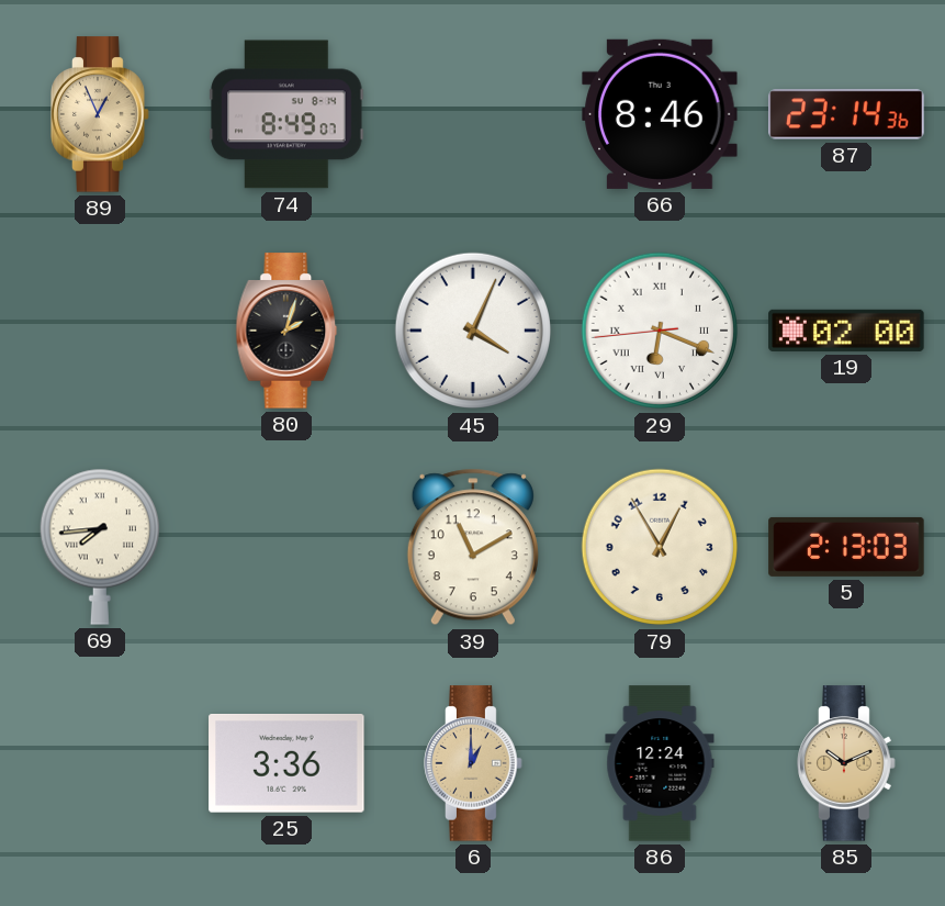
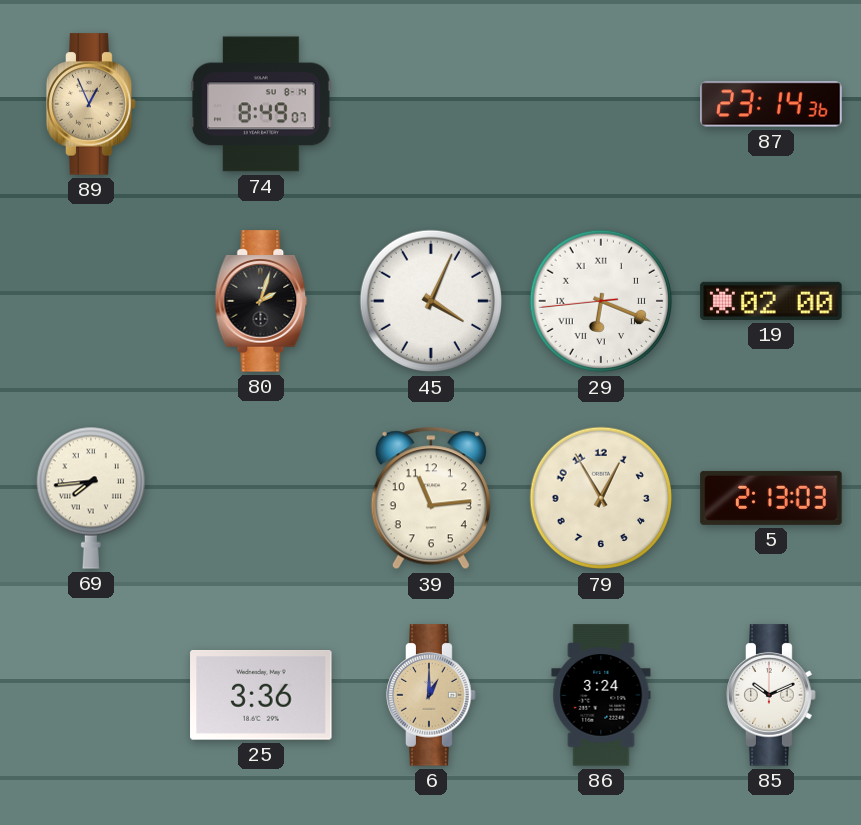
66: 8:46 -> none (660, 114)
39: 11:10 -> 11:14 (431, 498)
86: 12:24 -> 3:24 (601, 695)
85 dial: champagne -> white (771, 695)
